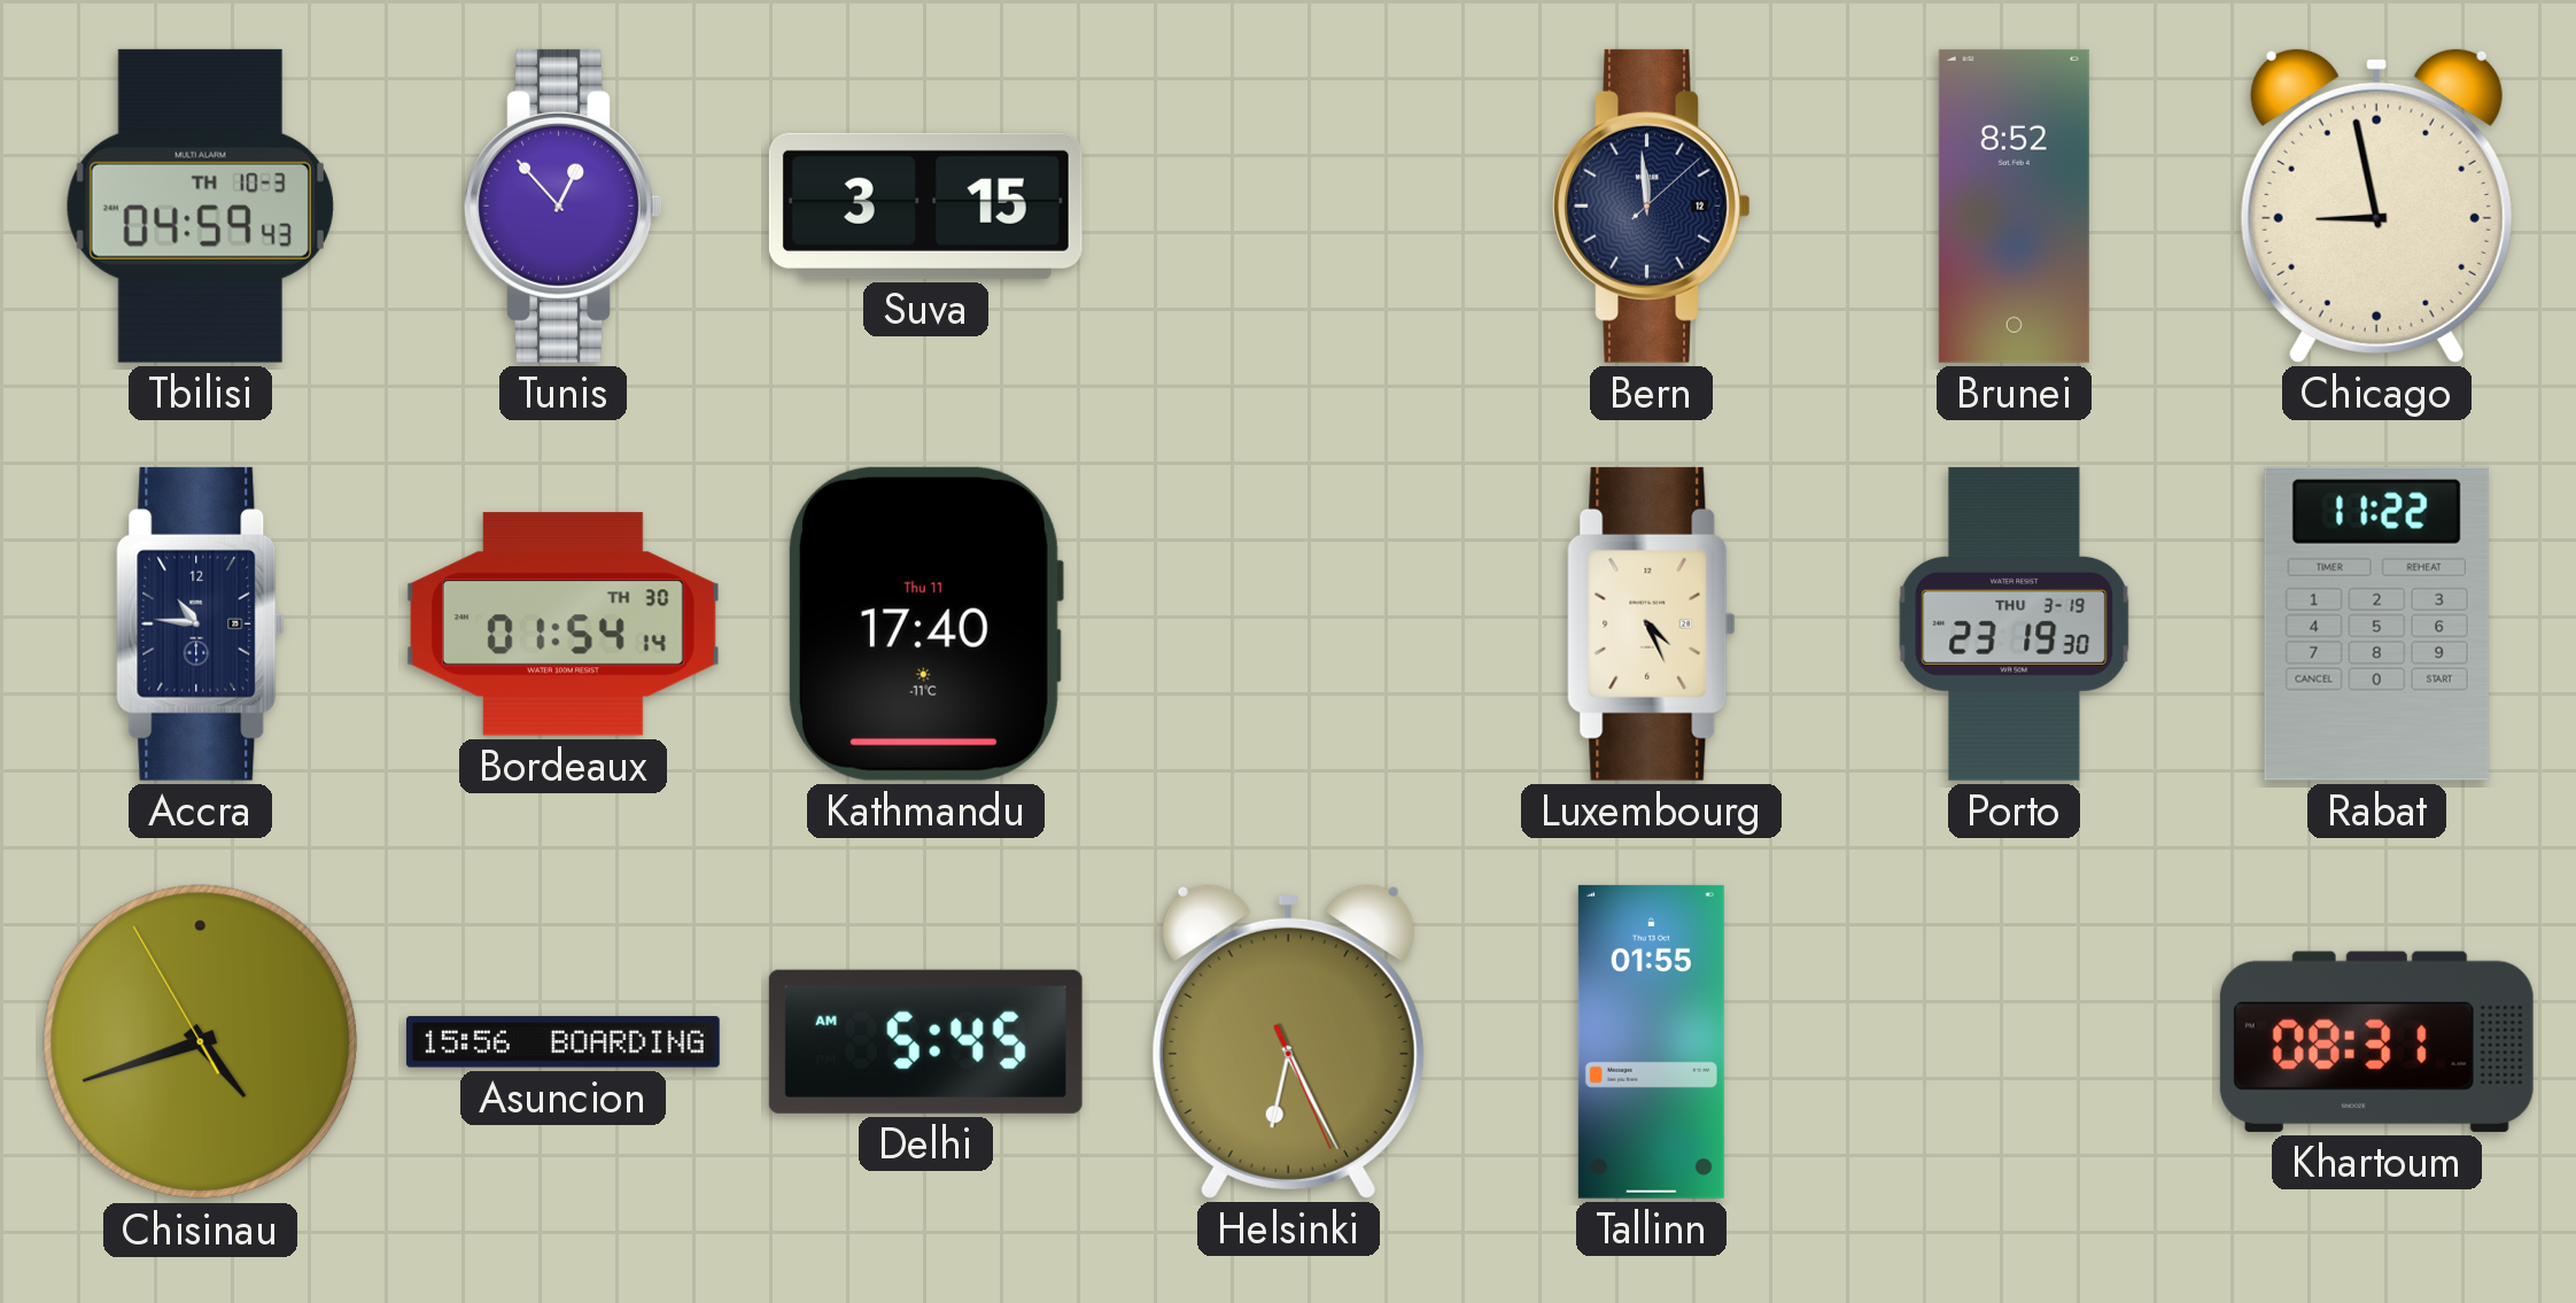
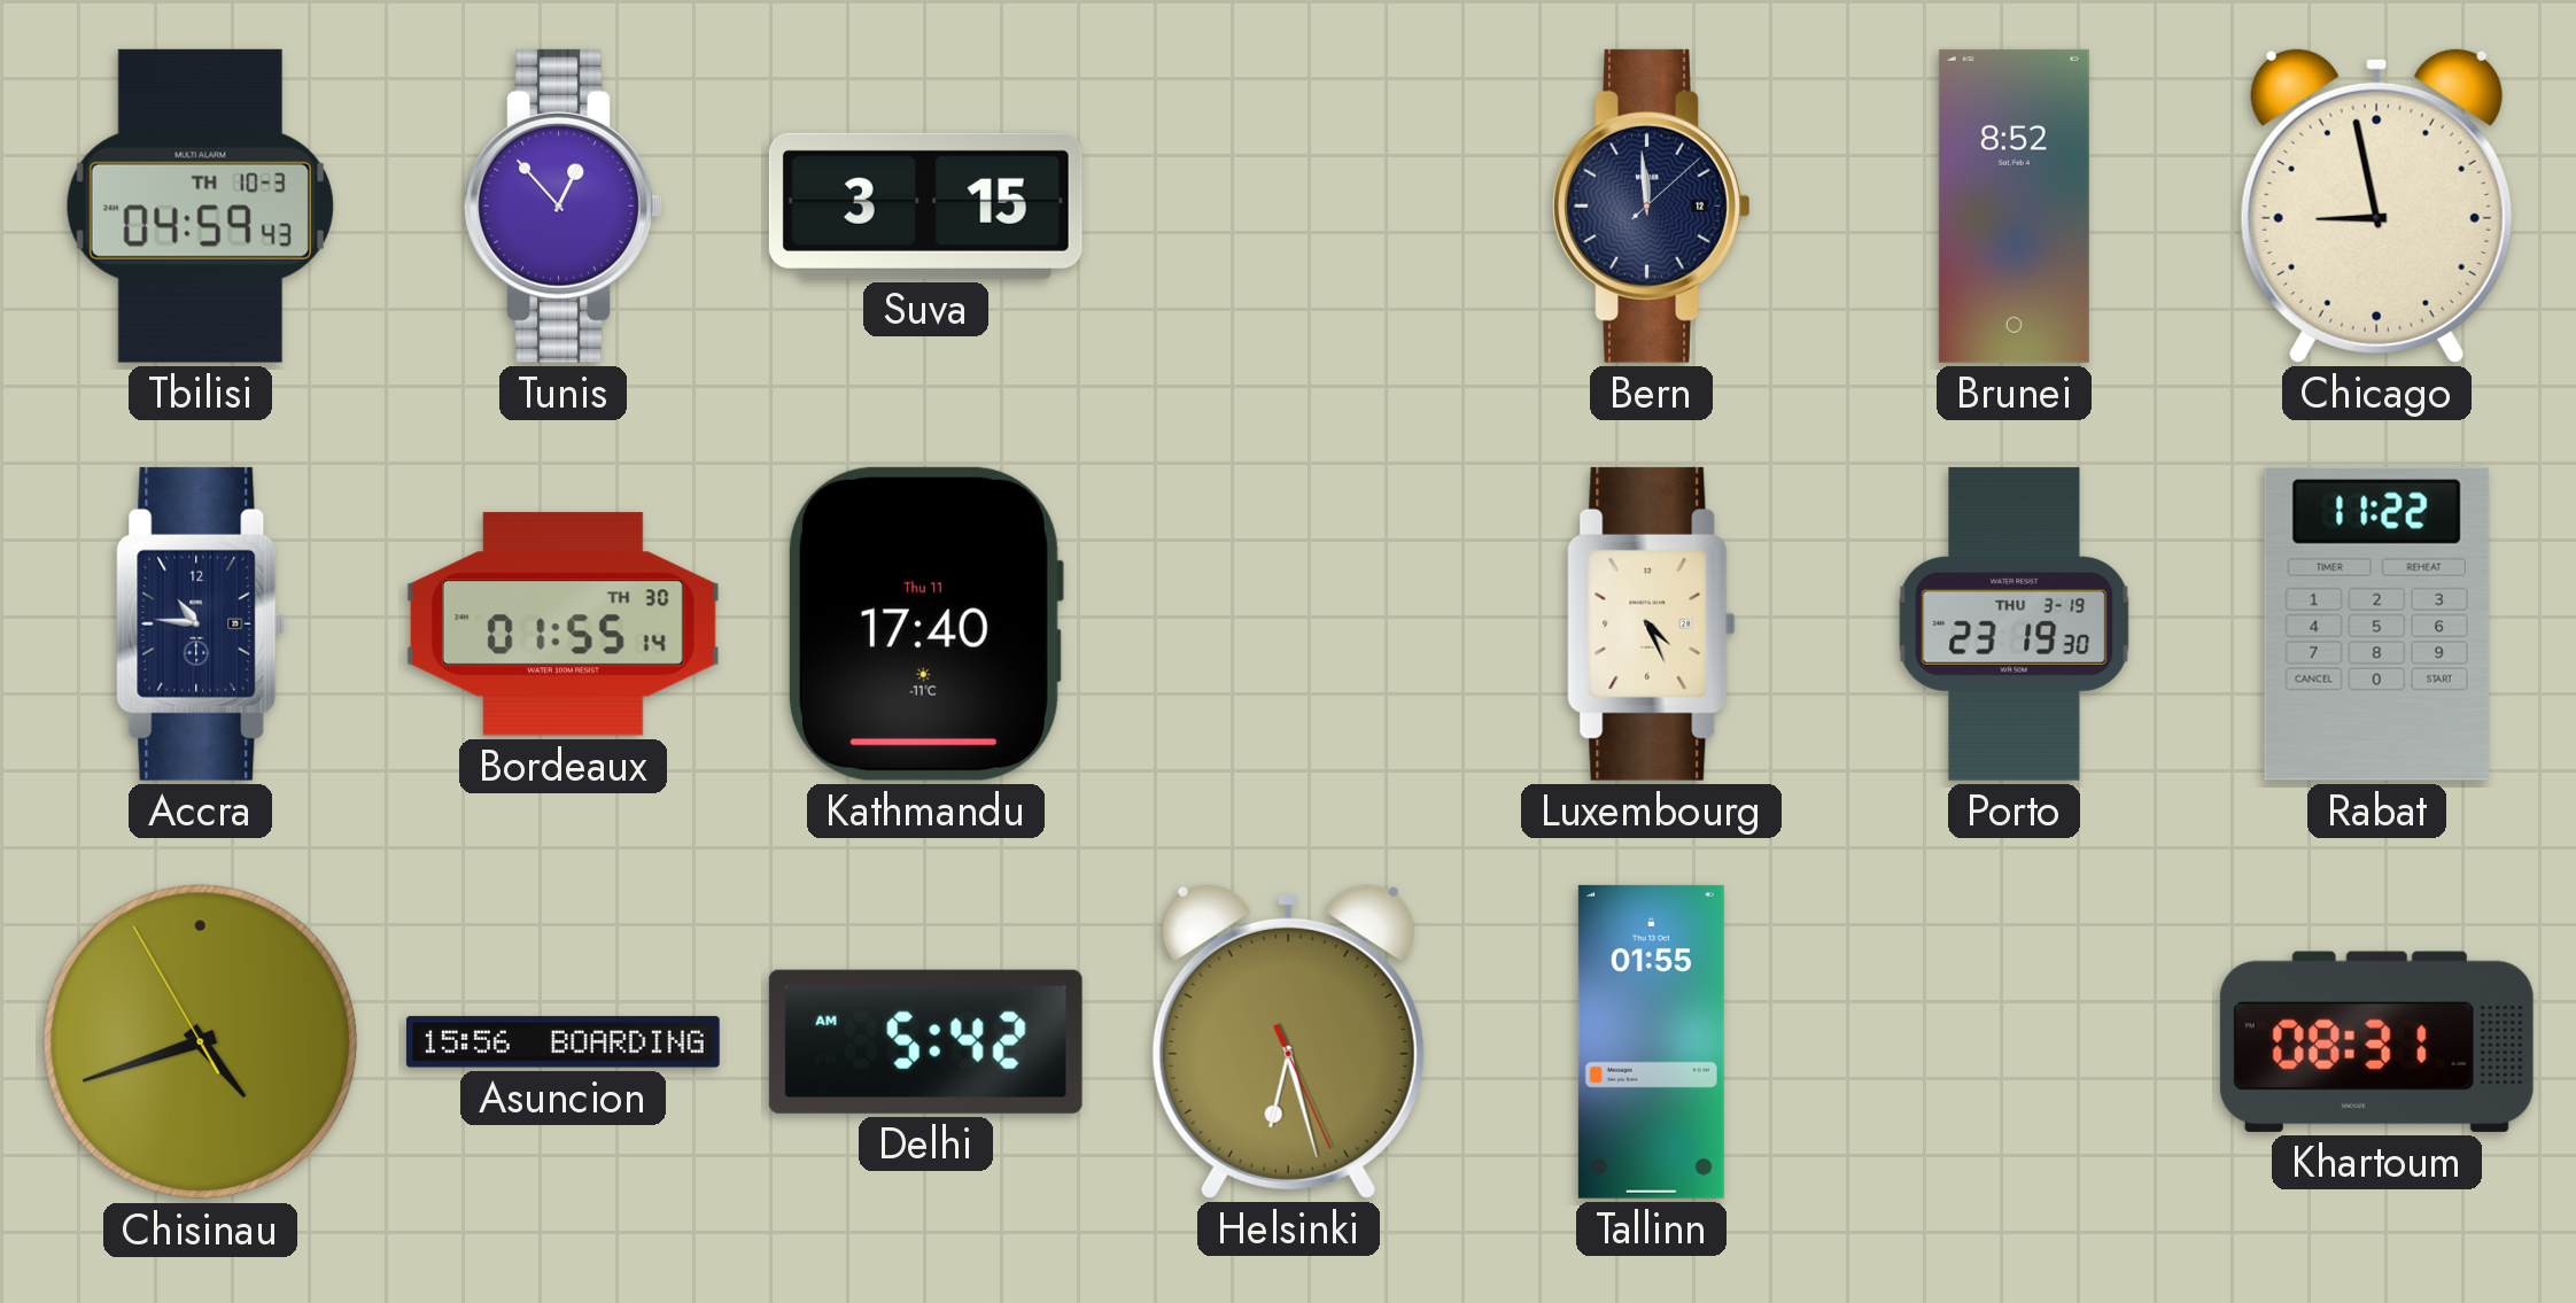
Bordeaux: 01:54 -> 01:55 (562, 625)
Delhi: 5:45 -> 5:42 (925, 1041)
Helsinki: 6:25 -> 6:27 (1288, 1041)
